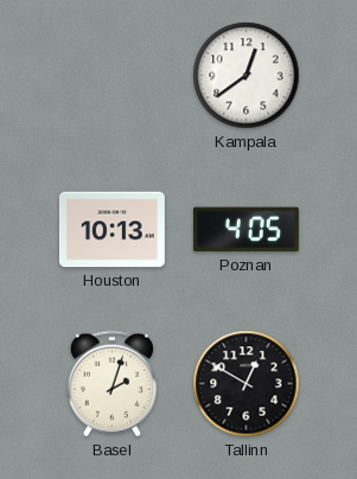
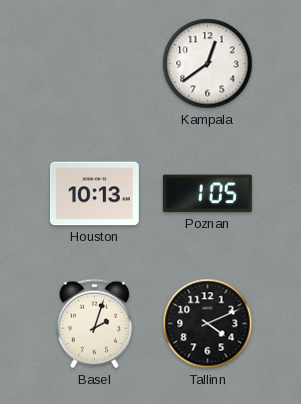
Poznan: 4:05 -> 1:05 (207, 194)
Tallinn: 12:50 -> 4:11 (208, 324)
